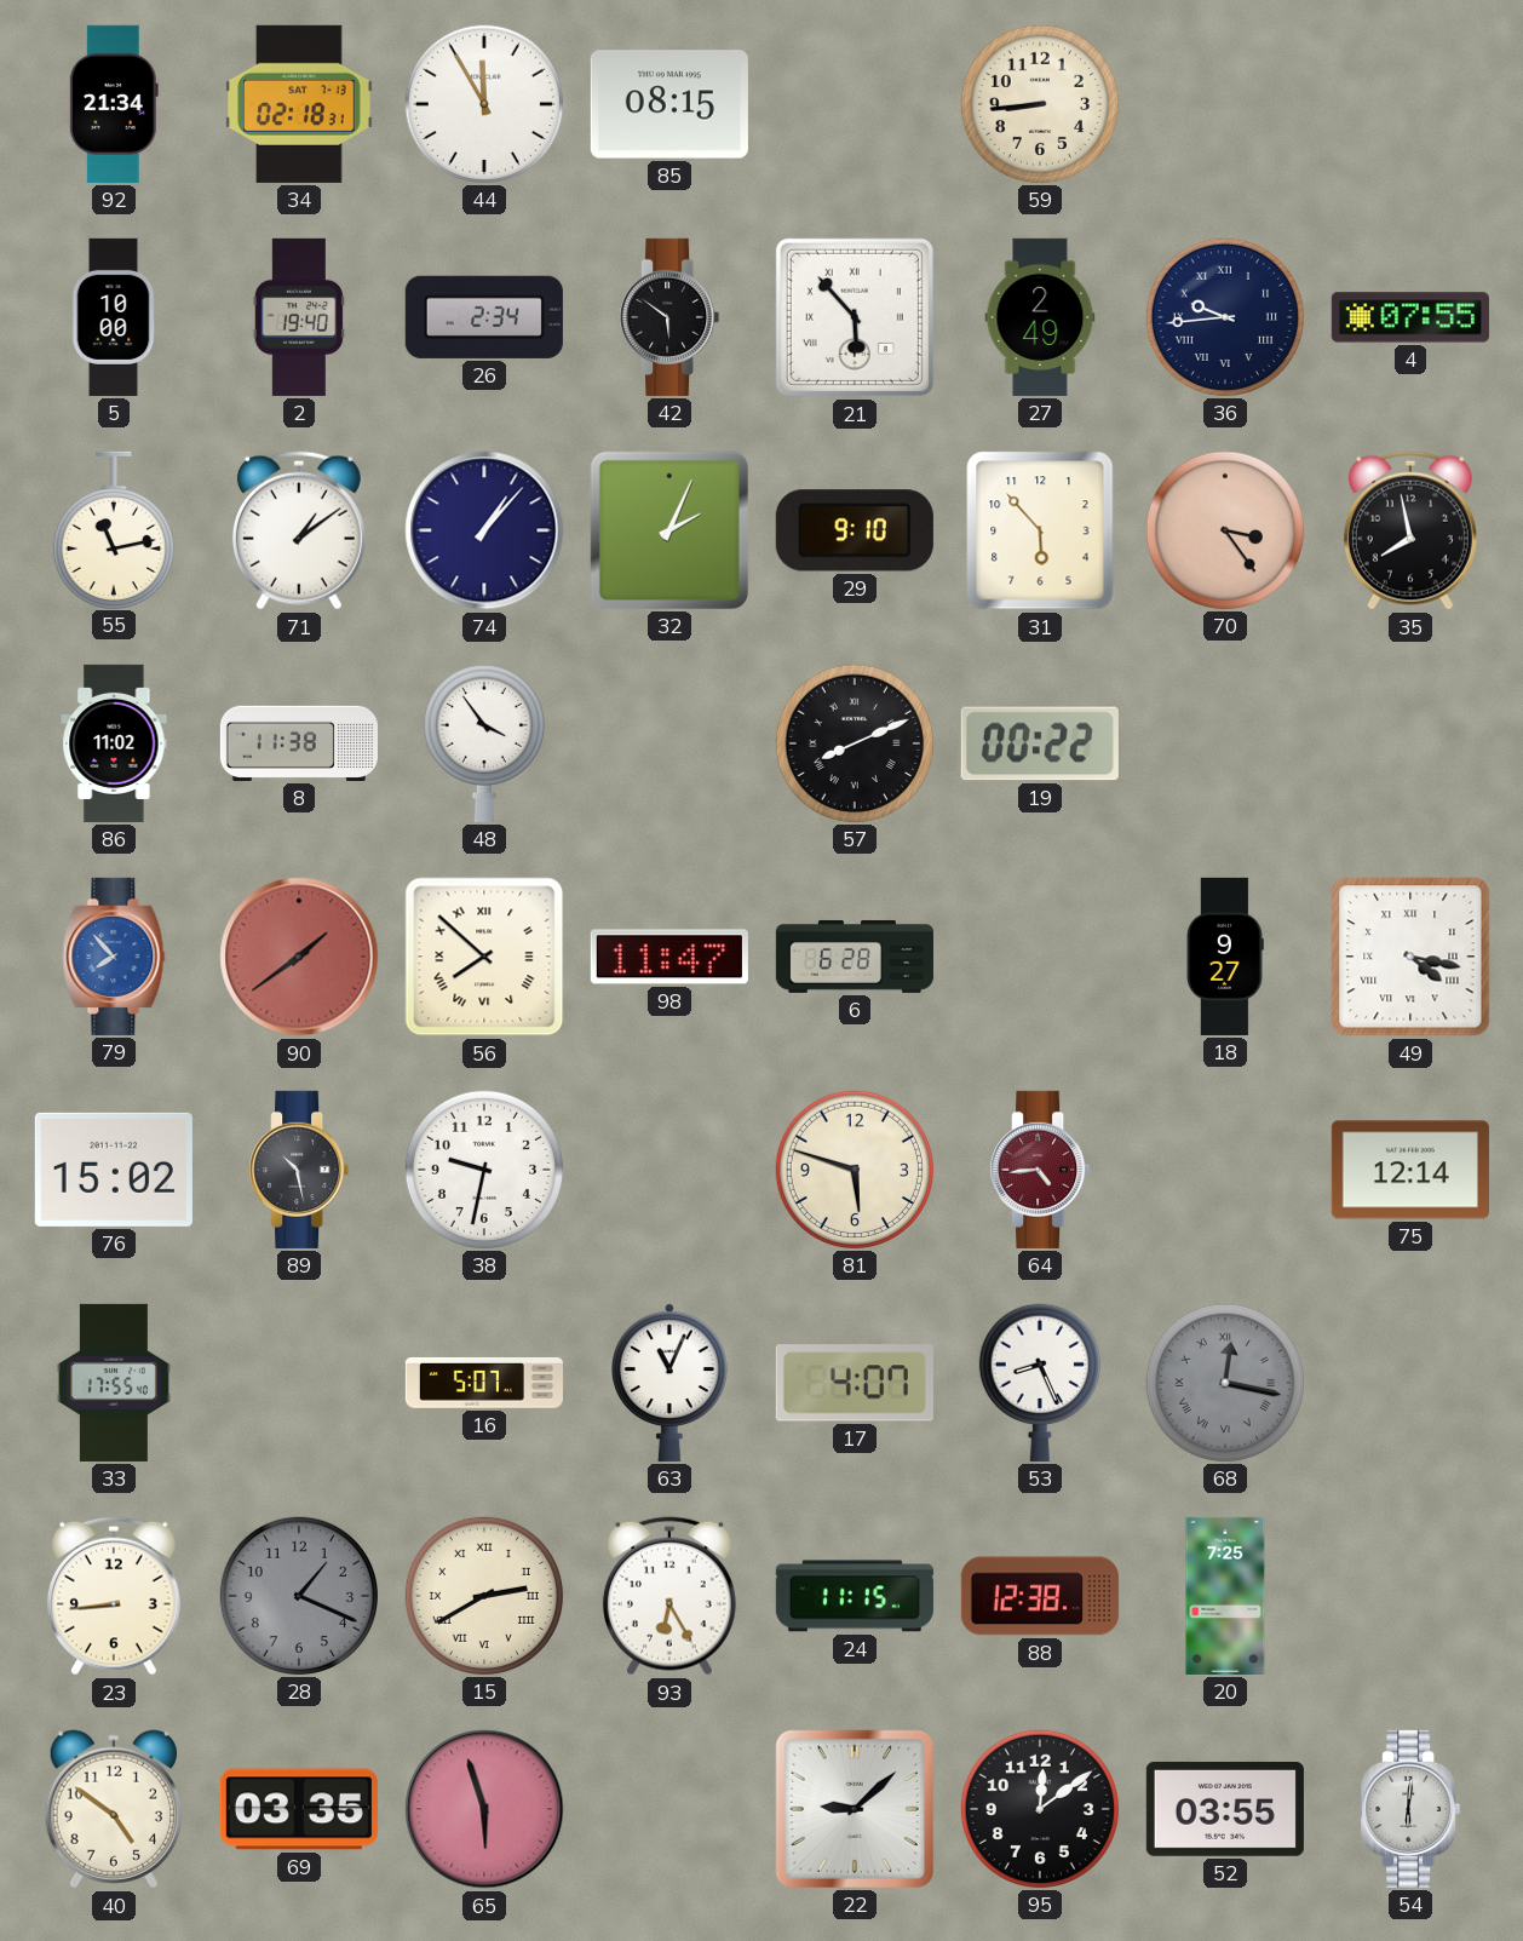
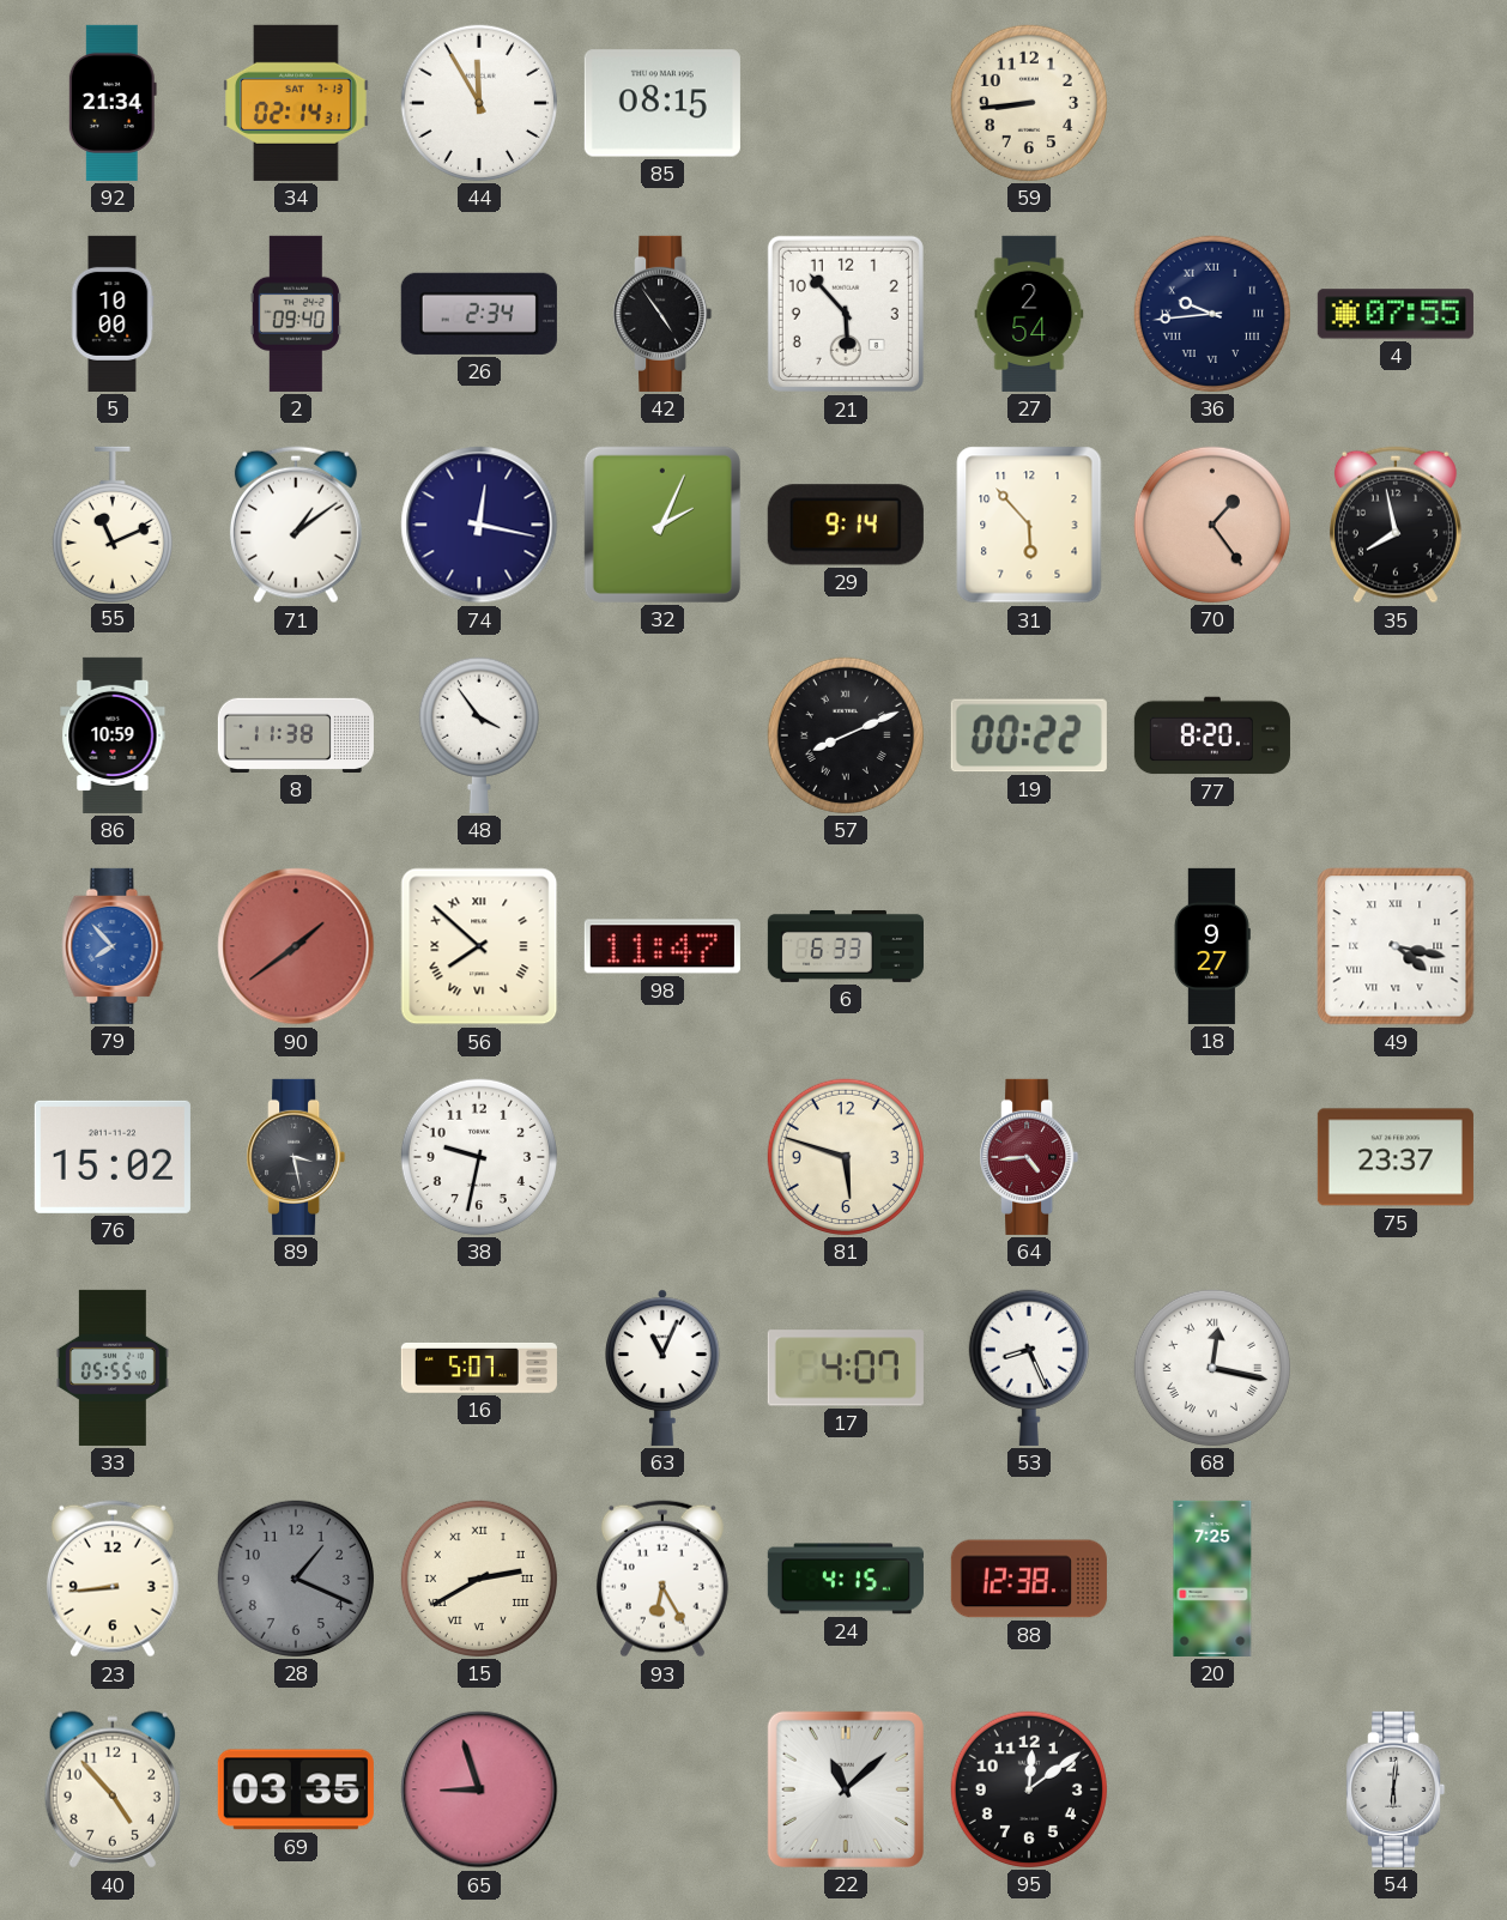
34: 02:18 -> 02:14 (296, 103)
2: 19:40 -> 09:40 (295, 314)
42: 5:51 -> 4:54 (662, 314)
21 numerals: Roman -> Arabic (846, 314)
27: 2:49 -> 2:54 (1029, 314)
55: 11:13 -> 11:11 (113, 523)
74: 1:07 -> 12:17 (479, 525)
29: 9:10 -> 9:14 (846, 525)
70: 3:24 -> 1:24 (1212, 525)
86: 11:02 -> 10:59 (113, 735)
77: none -> 8:20 (1212, 735)
6: 6:28 -> 6:33 (846, 946)
89: 10:28 -> 3:28 (296, 1157)
75: 12:14 -> 23:37 (1396, 1157)
33: 17:55 -> 05:55 (113, 1368)
68 dial: grey -> white (1212, 1368)
24: 11:15 -> 4:15 (846, 1579)
40: 4:51 -> 4:53 (113, 1789)
65: 5:57 -> 8:57 (479, 1789)
22: 9:08 -> 11:08 (846, 1789)
52: 03:55 -> none (1225, 1809)
